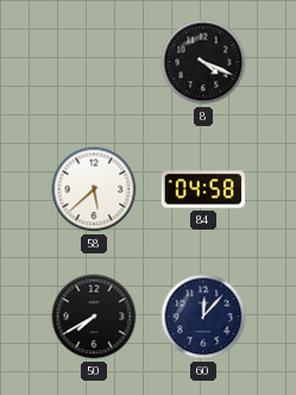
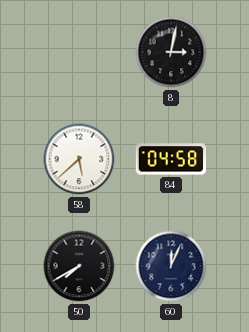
8: 4:19 -> 3:02 (171, 52)
60: 12:07 -> 12:04 (171, 266)
